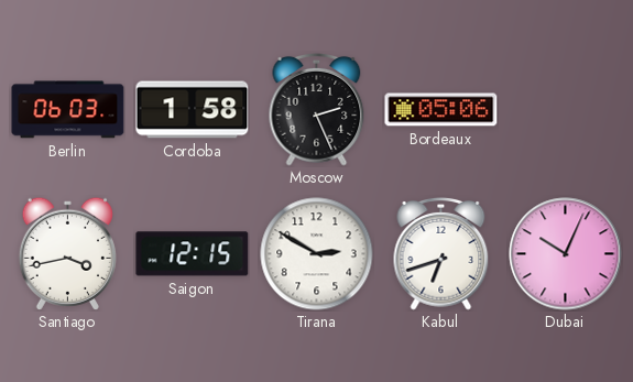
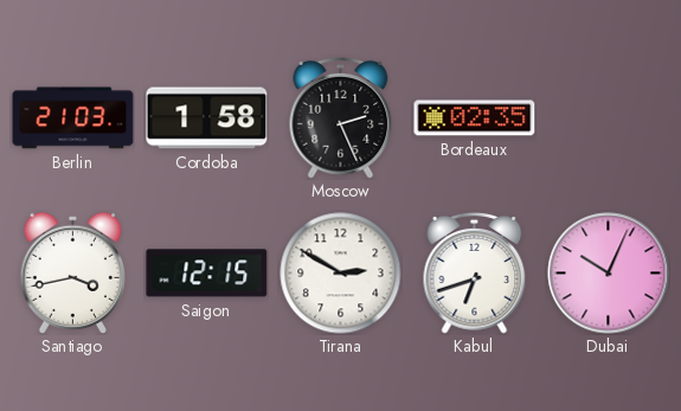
Berlin: 06:03 -> 21:03 (73, 118)
Bordeaux: 05:06 -> 02:35 (475, 118)
